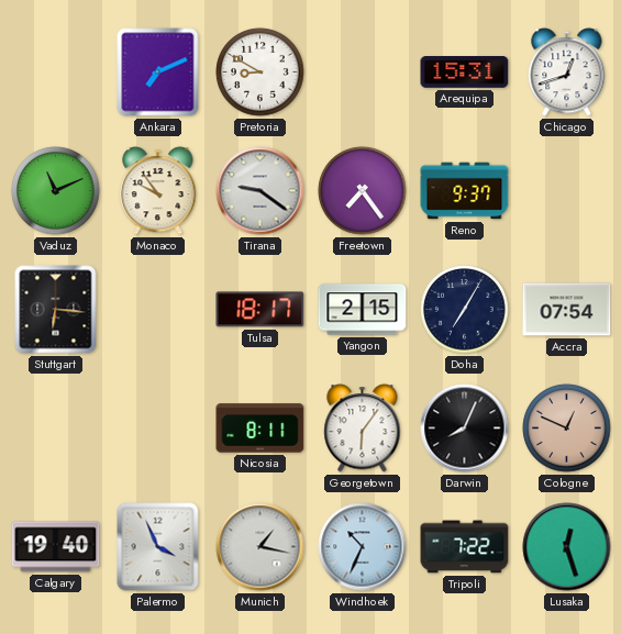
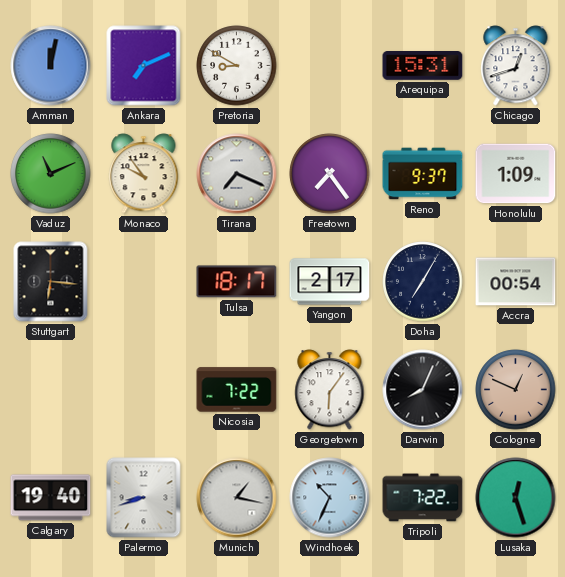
Amman: none -> 12:02 (51, 66)
Tirana: 9:21 -> 7:19 (237, 174)
Honolulu: none -> 1:09 (516, 174)
Yangon: 2:15 -> 2:17 (330, 282)
Accra: 07:54 -> 00:54 (516, 282)
Nicosia: 8:11 -> 7:22 (237, 390)
Palermo: 3:56 -> 8:42 (144, 498)
